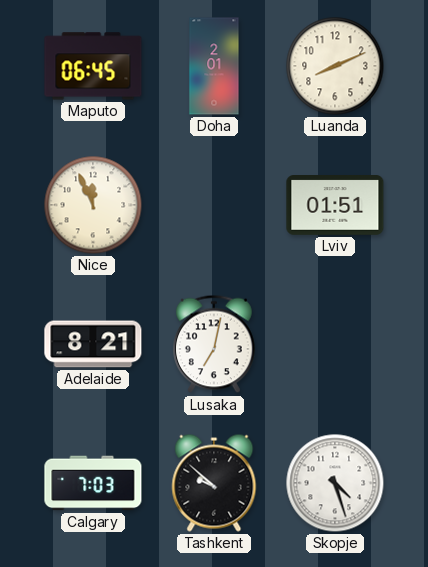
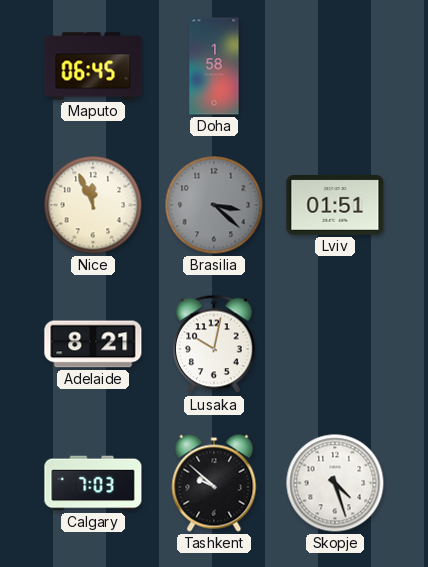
Doha: 2:01 -> 1:58 (214, 66)
Luanda: 8:11 -> none (335, 66)
Brasilia: none -> 3:22 (214, 205)
Lusaka: 7:02 -> 10:02 (215, 344)
